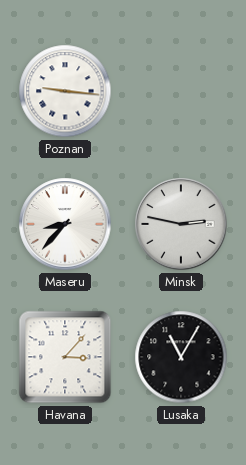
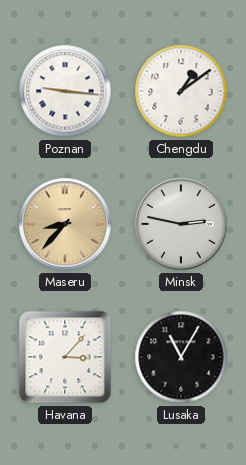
Chengdu: none -> 1:09 (181, 91)
Maseru dial: white -> champagne (65, 224)
